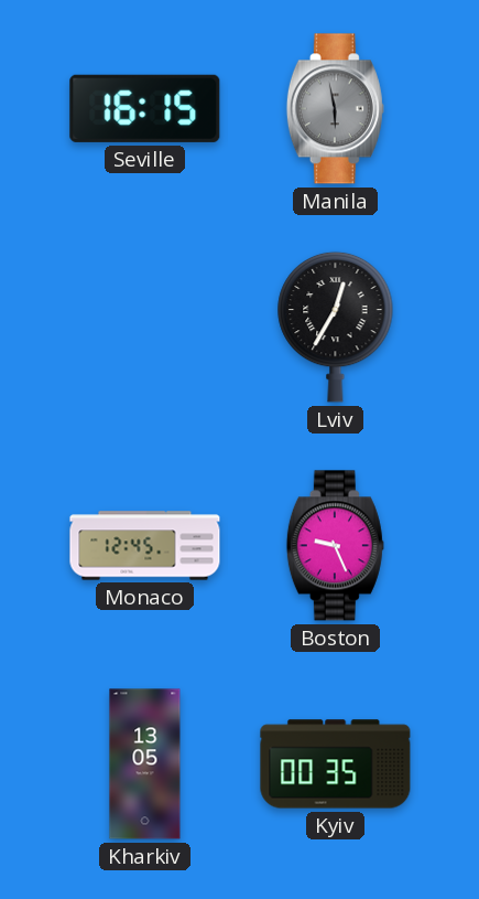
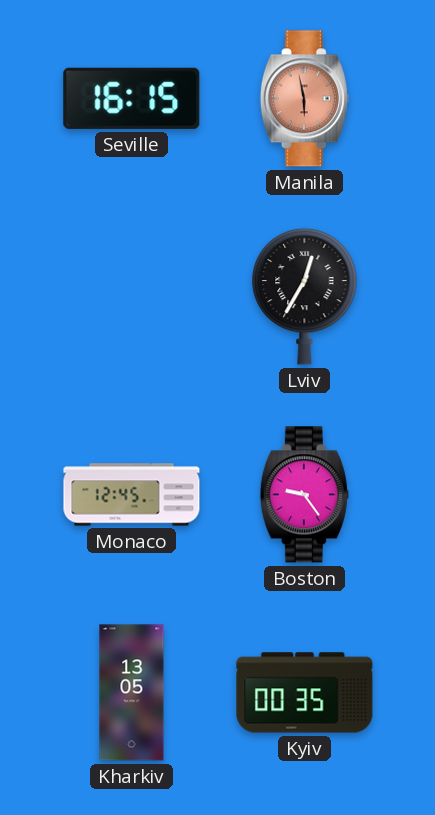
Manila dial: grey -> salmon (304, 99)
Boston: 9:26 -> 9:24 (304, 495)
